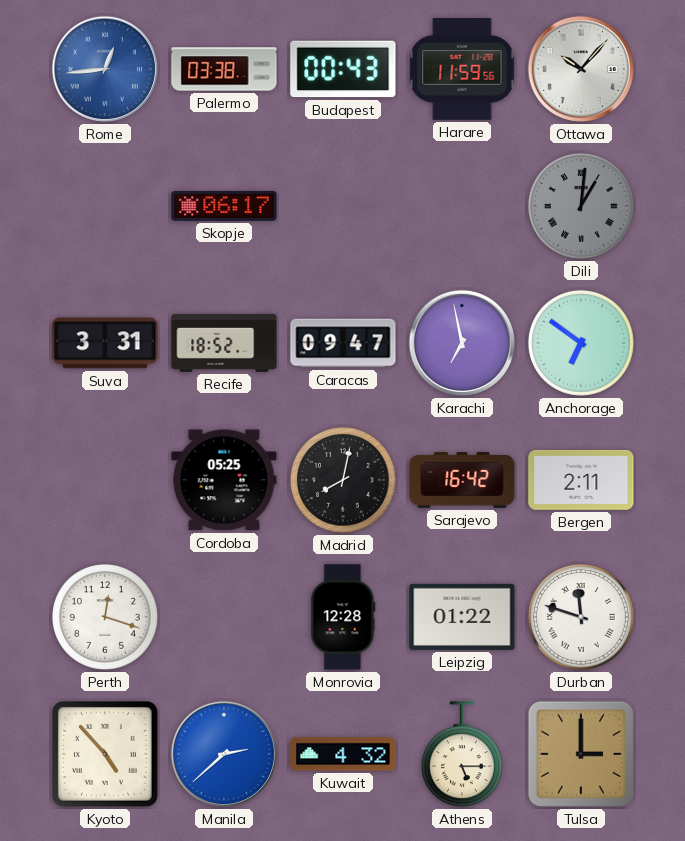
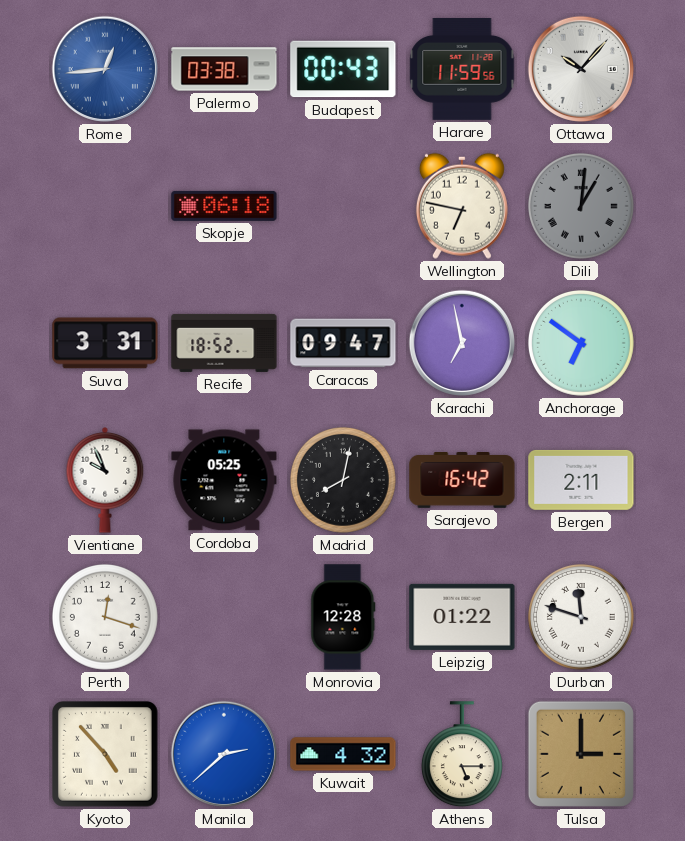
Skopje: 06:17 -> 06:18 (224, 206)
Wellington: none -> 6:47 (462, 206)
Vientiane: none -> 9:56 (105, 481)
